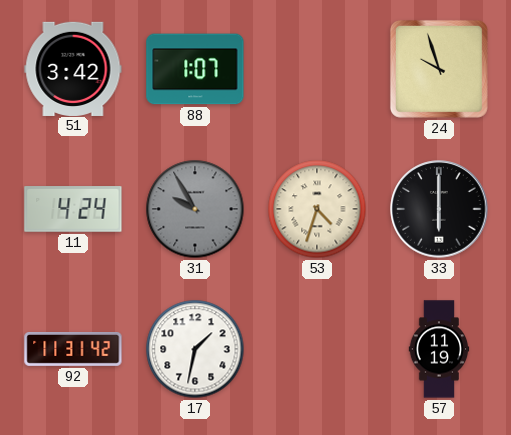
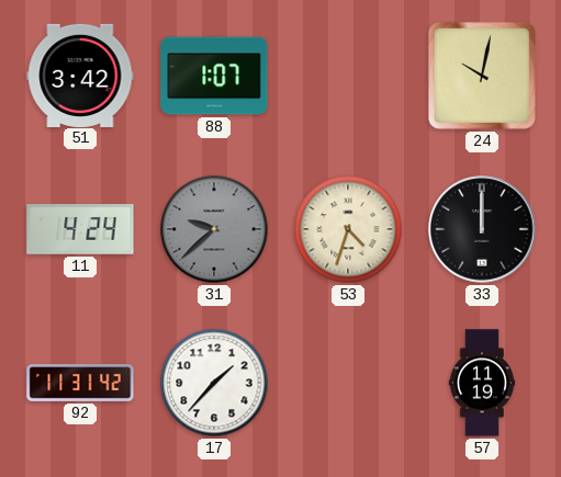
24: 9:57 -> 10:02 (482, 76)
31: 9:55 -> 9:38 (214, 229)
33: 6:00 -> 12:00 (482, 229)
17: 1:32 -> 1:37 (214, 383)
